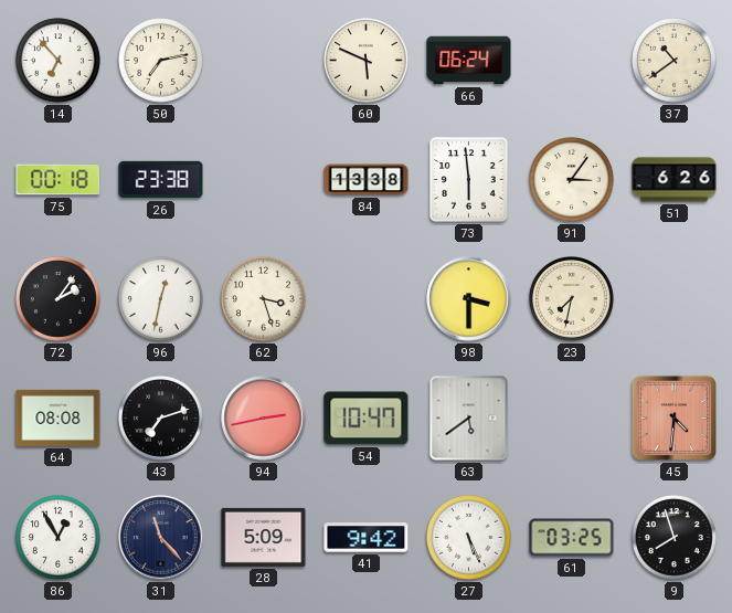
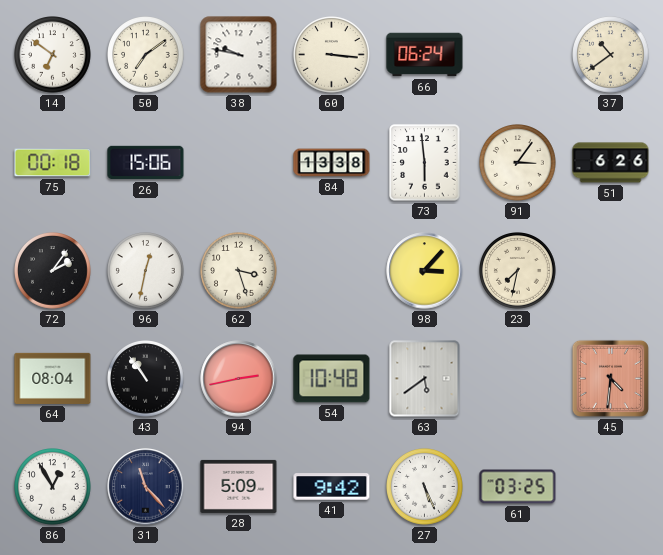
14: 6:53 -> 6:51 (53, 55)
50: 7:13 -> 7:09 (146, 55)
38: none -> 9:47 (239, 55)
60: 5:49 -> 3:16 (332, 55)
26: 23:38 -> 15:06 (146, 163)
98: 3:30 -> 3:07 (425, 271)
64: 08:08 -> 08:04 (53, 378)
43: 7:12 -> 10:54 (146, 379)
54: 10:47 -> 10:48 (332, 379)
9: 7:57 -> none (675, 538)
